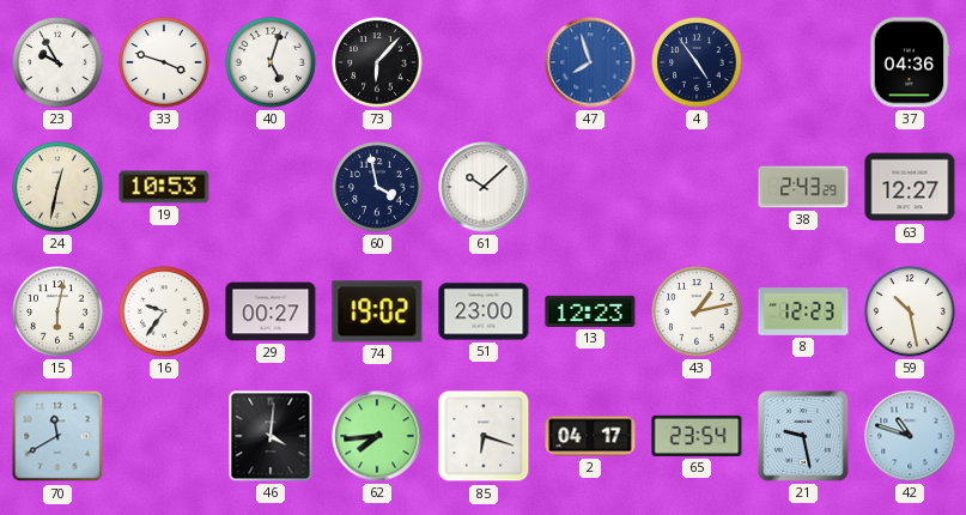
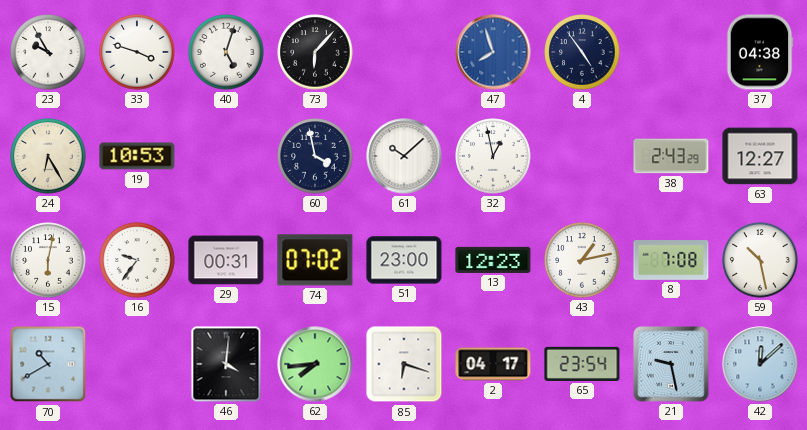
37: 04:36 -> 04:38 (760, 52)
24: 12:32 -> 6:25 (48, 156)
32: none -> 12:58 (493, 156)
29: 00:27 -> 00:31 (226, 260)
74: 19:02 -> 07:02 (315, 260)
8: 12:23 -> 7:08 (671, 261)
70: 11:40 -> 10:40 (48, 364)
42: 10:48 -> 12:08 (760, 364)
